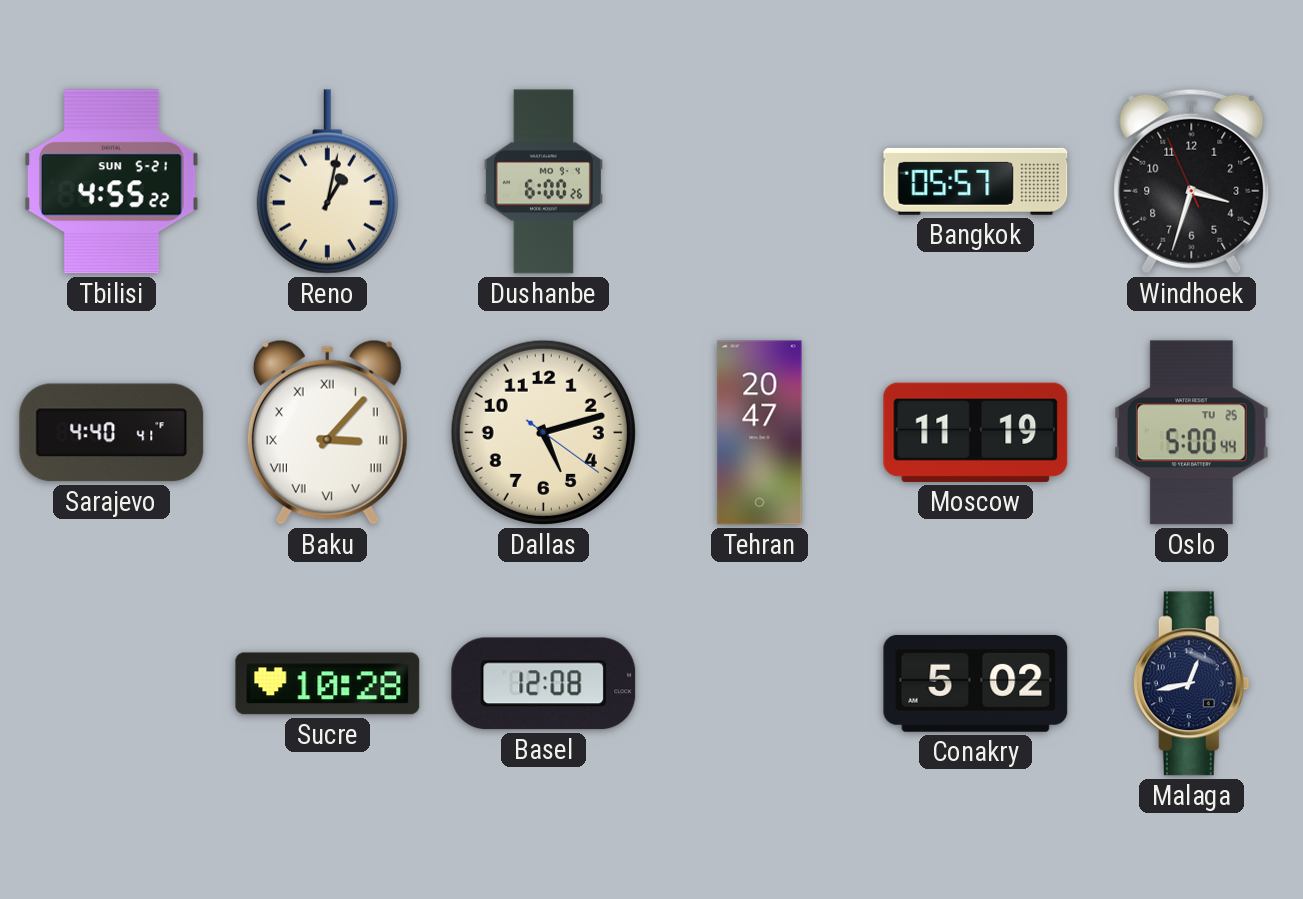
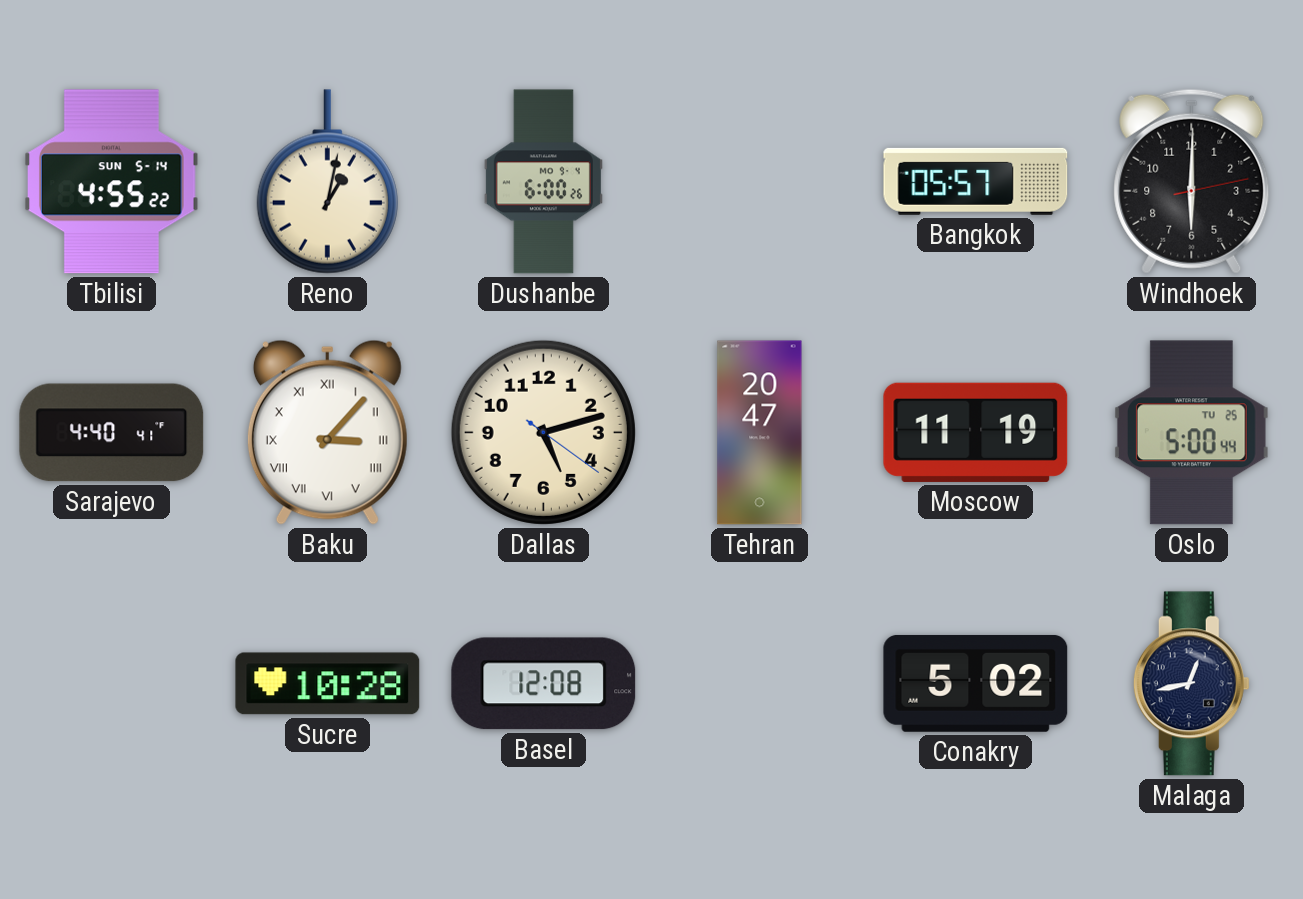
Tbilisi date: SUN 5-21 -> SUN 5-14 (112, 182)
Windhoek: 3:32 -> 6:00 (1192, 181)
